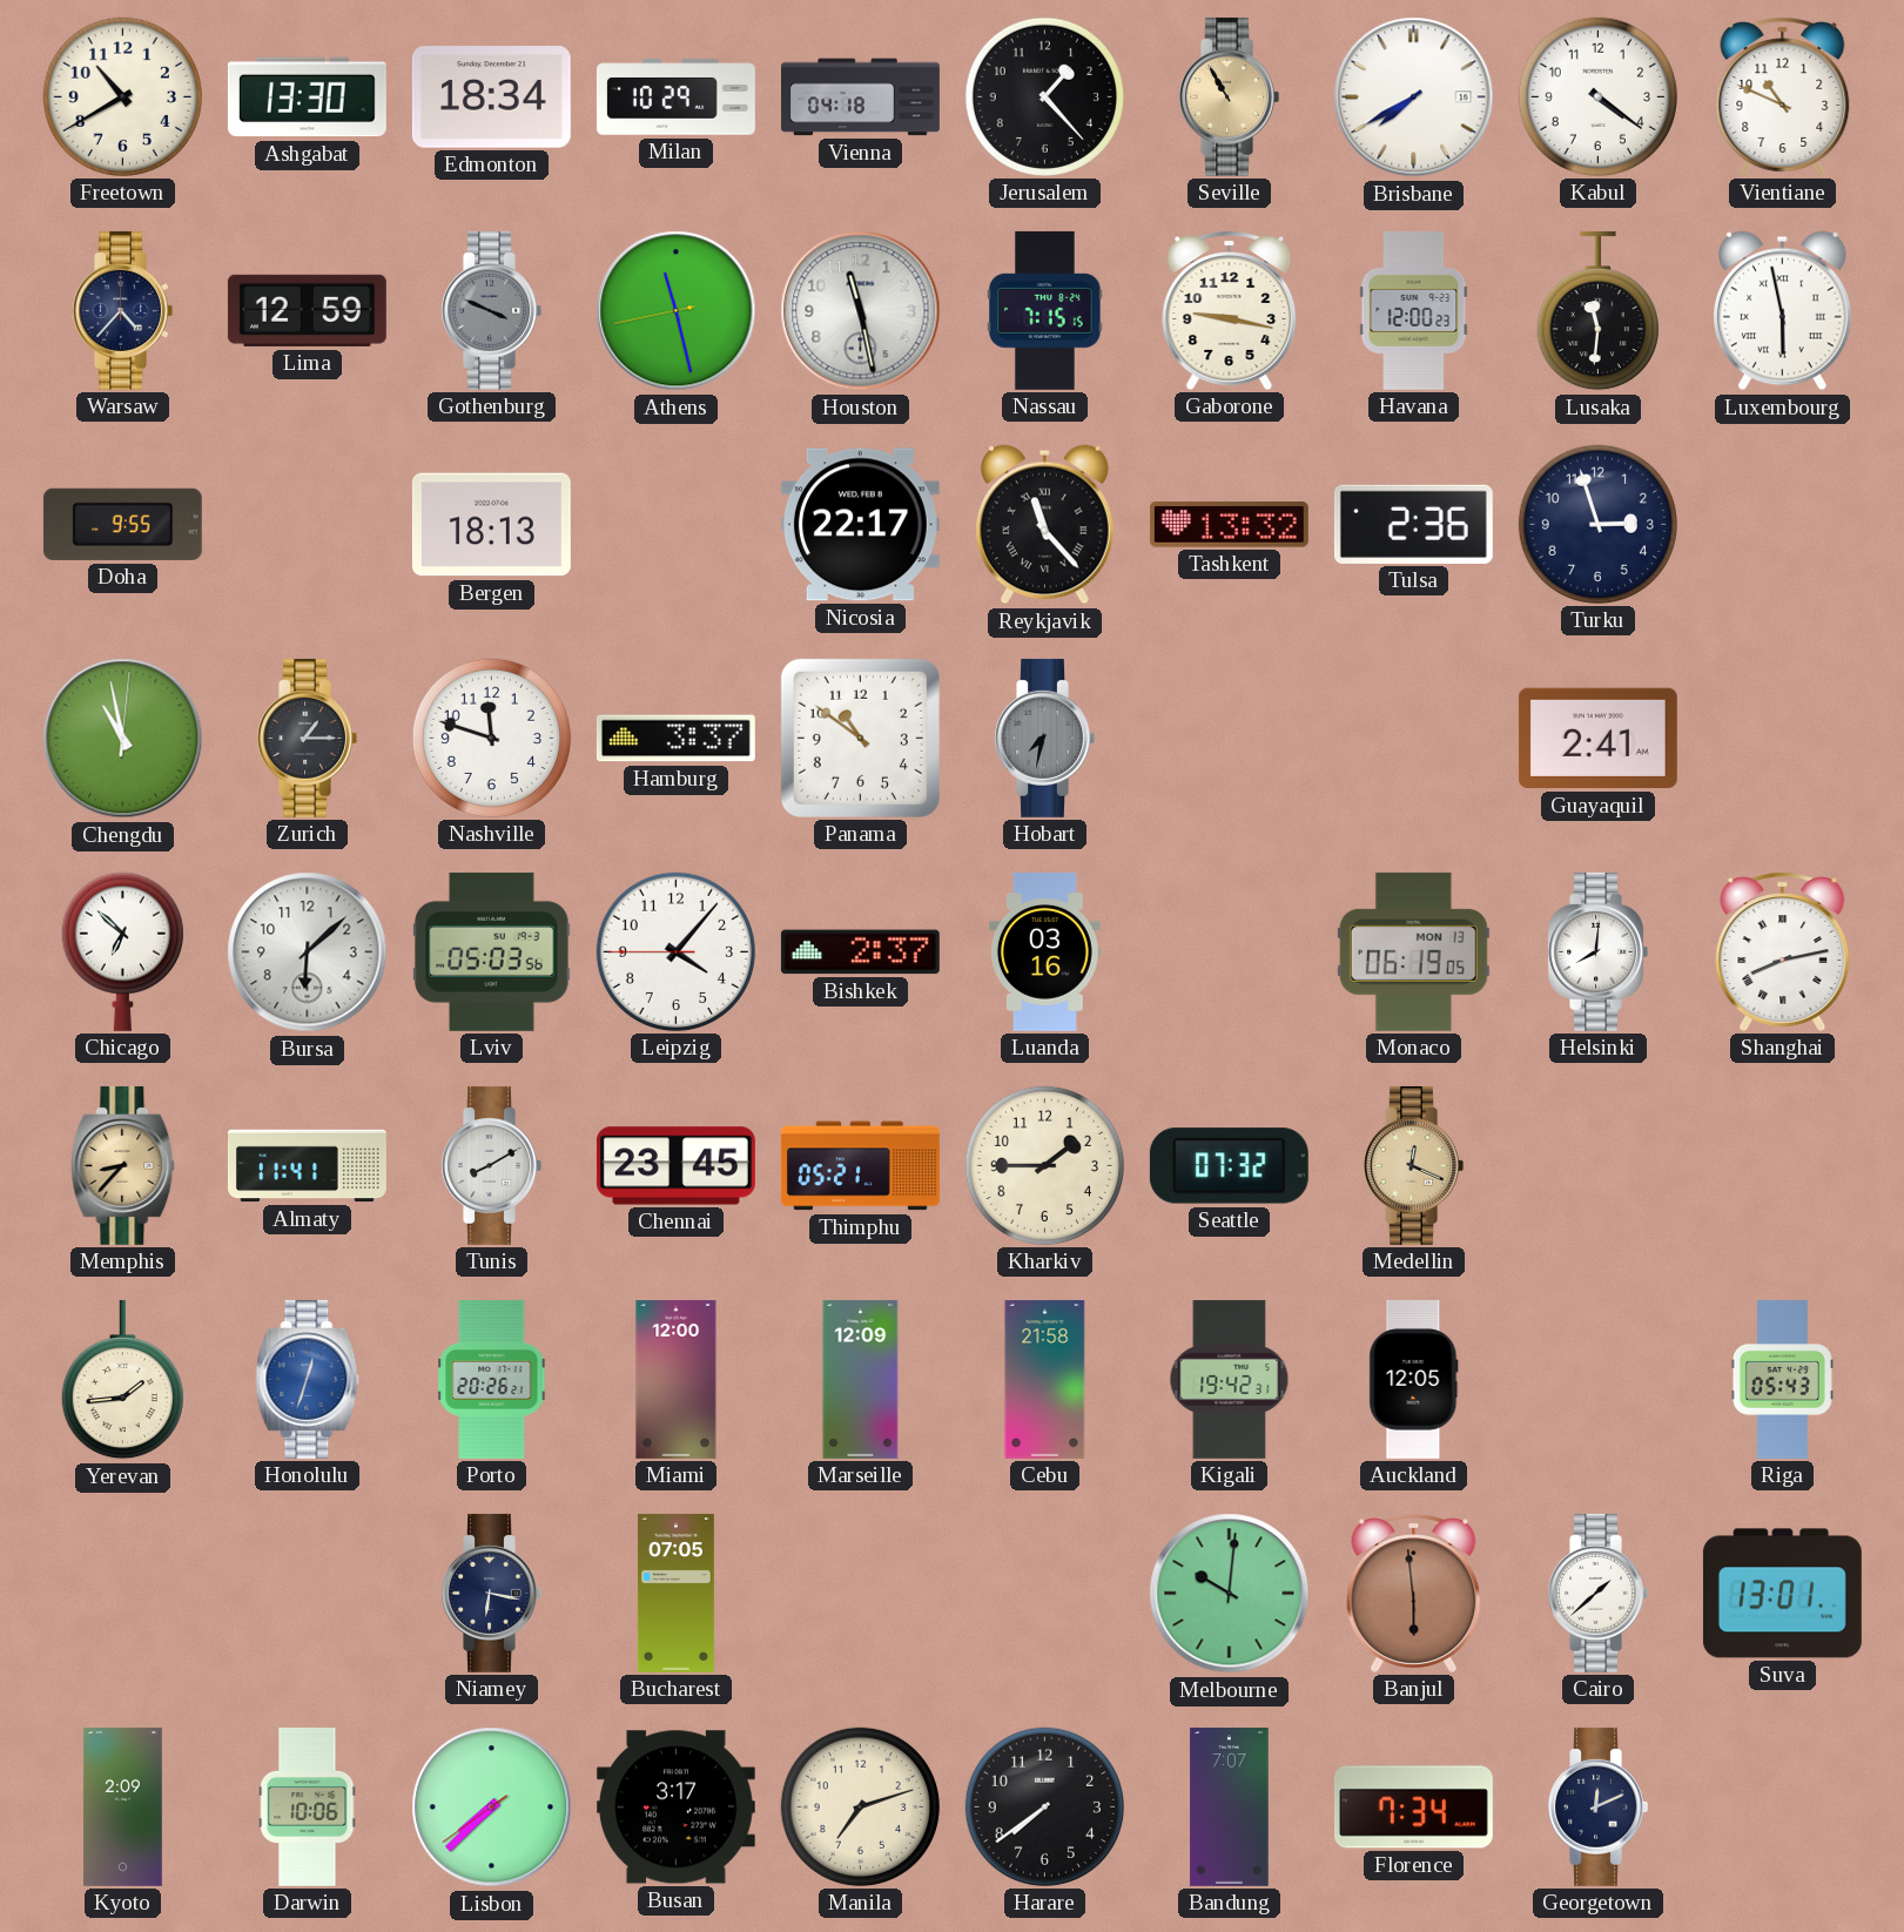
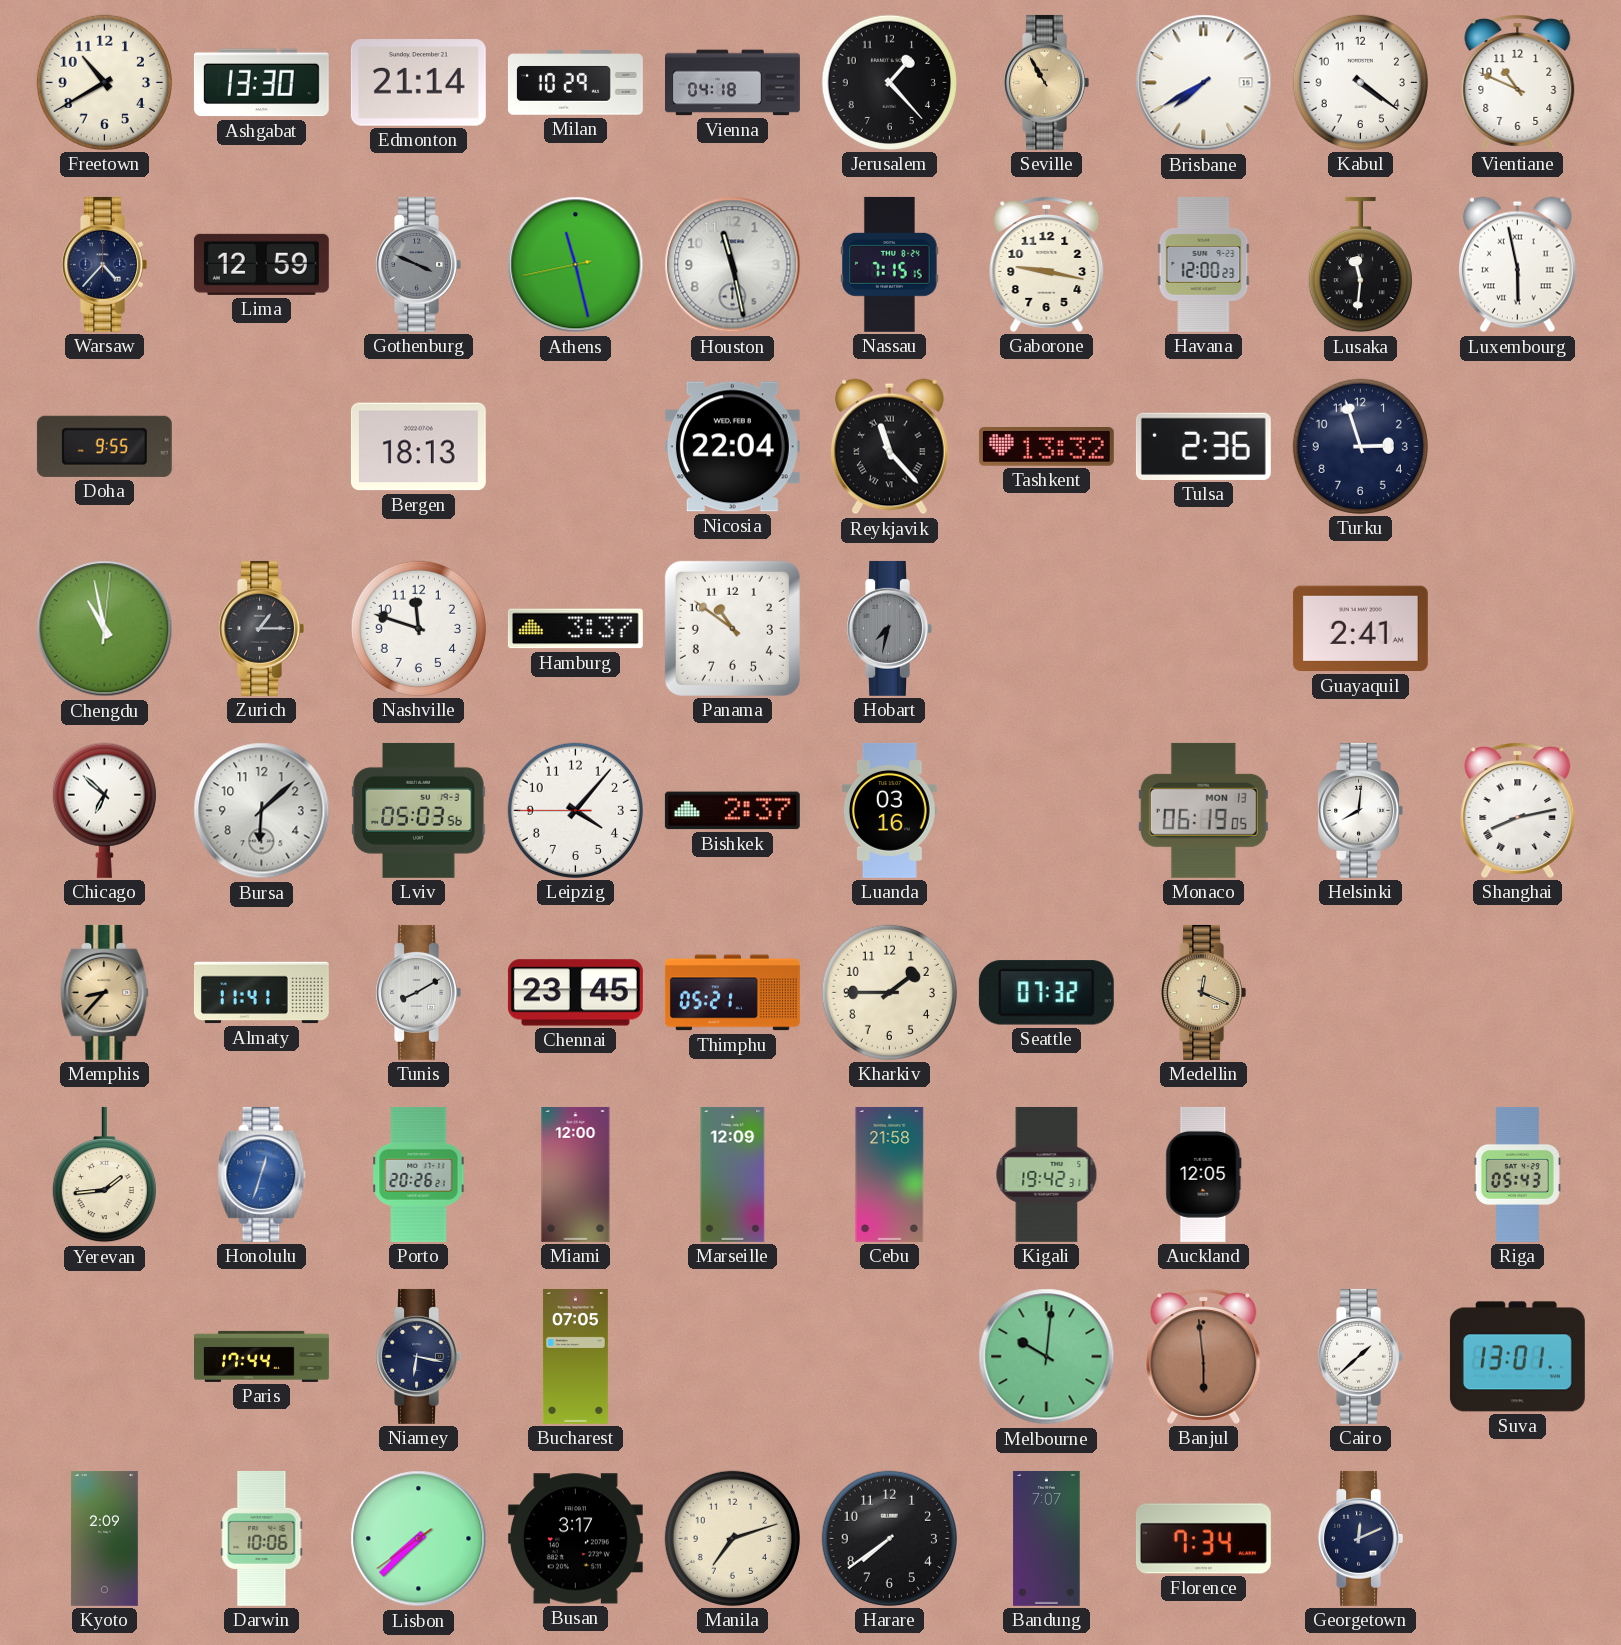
Edmonton: 18:34 -> 21:14 (418, 83)
Nicosia: 22:17 -> 22:04 (732, 447)
Paris: none -> 17:44 (262, 1356)
